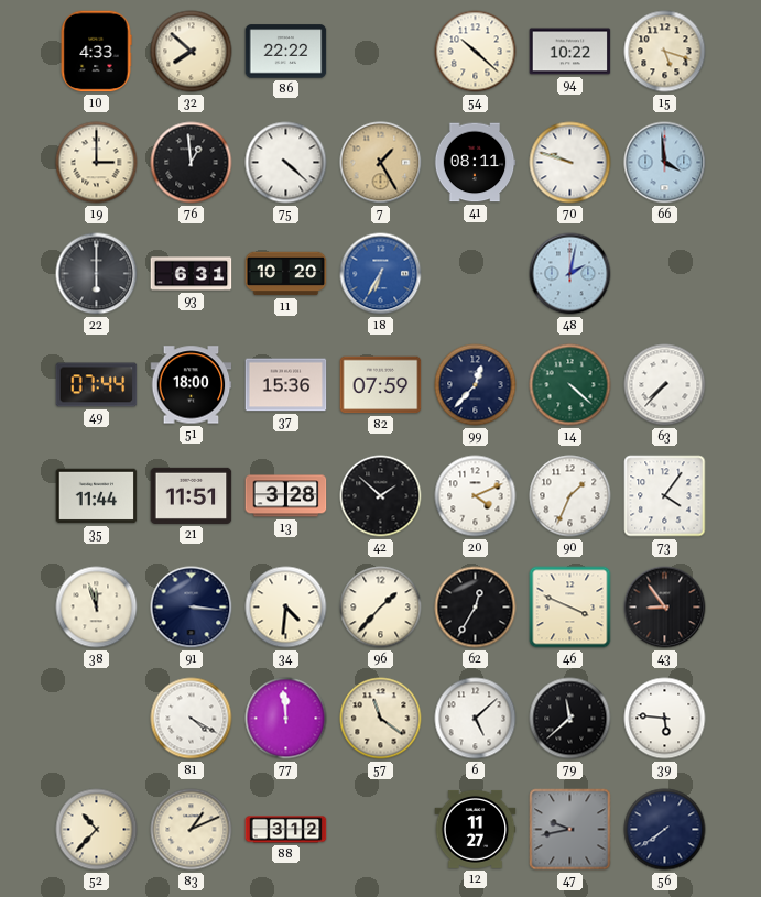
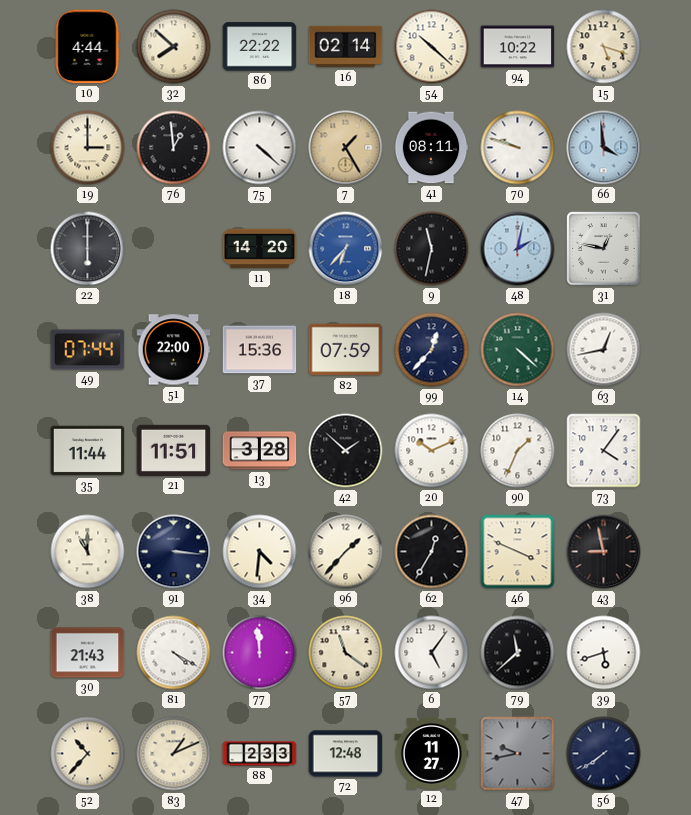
10: 4:33 -> 4:44 (87, 47)
16: none -> 02:14 (346, 47)
93: 6:31 -> none (192, 274)
11: 10:20 -> 14:20 (260, 249)
18: 6:35 -> 6:37 (346, 249)
9: none -> 11:32 (432, 249)
31: none -> 12:47 (604, 249)
51: 18:00 -> 22:00 (174, 350)
63: 7:37 -> 12:43 (604, 350)
20: 4:11 -> 10:11 (432, 451)
38: 11:57 -> 11:00 (88, 552)
43: 8:54 -> 8:58 (604, 552)
30: none -> 21:43 (88, 653)
6: 5:08 -> 5:06 (432, 653)
39: 5:46 -> 5:42 (604, 653)
88: 3:12 -> 2:33 (260, 754)
72: none -> 12:48 (346, 754)
